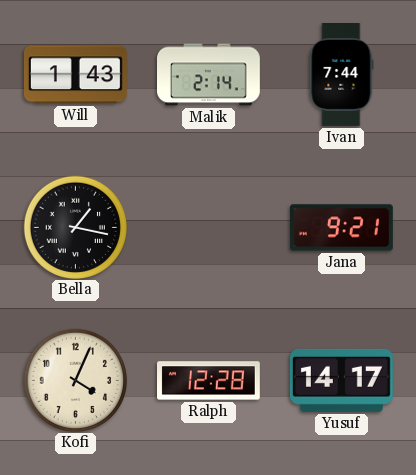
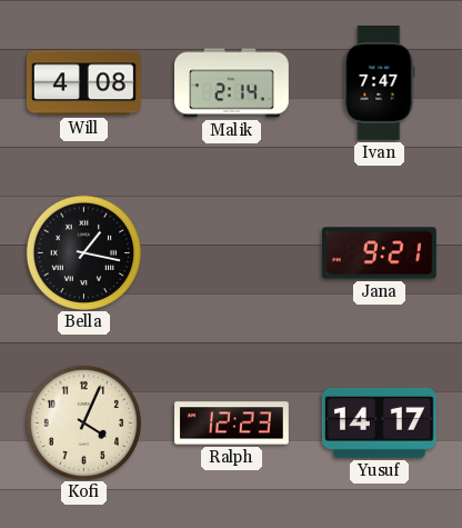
Will: 1:43 -> 4:08 (84, 83)
Ivan: 7:44 -> 7:47 (380, 83)
Ralph: 12:28 -> 12:23 (232, 424)
